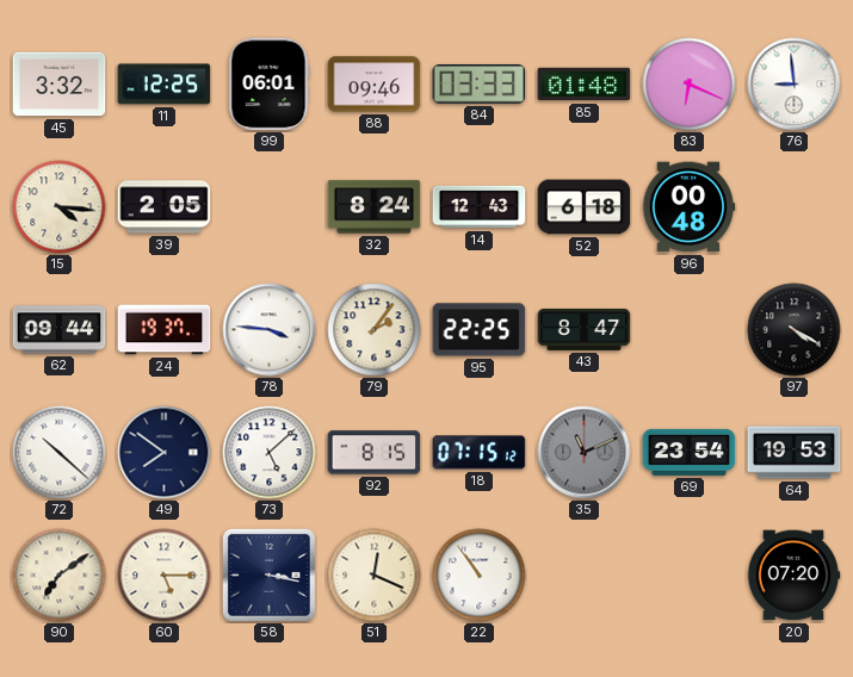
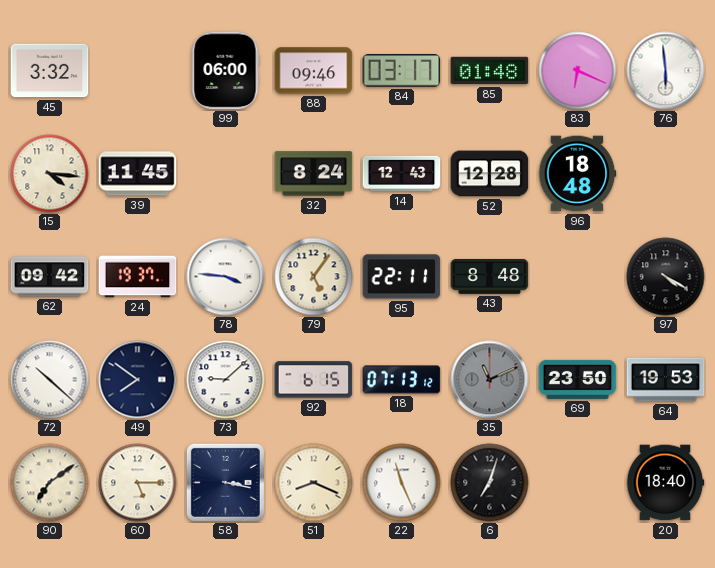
11: 12:25 -> none (165, 85)
99: 06:01 -> 06:00 (226, 71)
84: 03:33 -> 03:17 (402, 71)
76: 8:59 -> 5:59 (666, 71)
39: 2:05 -> 11:45 (138, 174)
52: 6:18 -> 12:28 (490, 174)
96: 00:48 -> 18:48 (577, 174)
62: 09:44 -> 09:42 (50, 277)
79: 2:06 -> 5:06 (314, 277)
95: 22:25 -> 22:11 (402, 277)
43: 8:47 -> 8:48 (490, 277)
73: 5:08 -> 9:08 (226, 380)
92: 8:15 -> 6:15 (314, 380)
18: 07:15 -> 07:13 (402, 380)
69: 23:54 -> 23:50 (578, 379)
51: 12:19 -> 8:19 (314, 483)
22: 10:54 -> 11:26 (402, 483)
6: none -> 7:03 (490, 483)
20: 07:20 -> 18:40 (665, 483)
